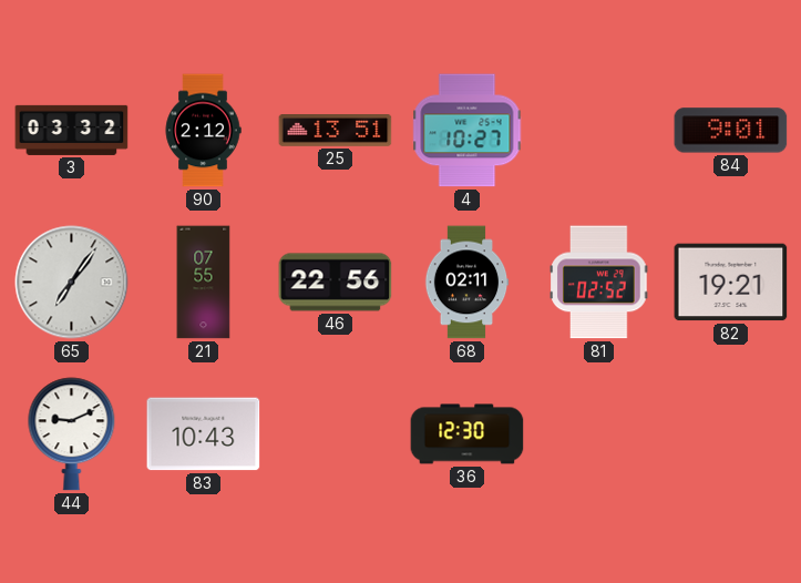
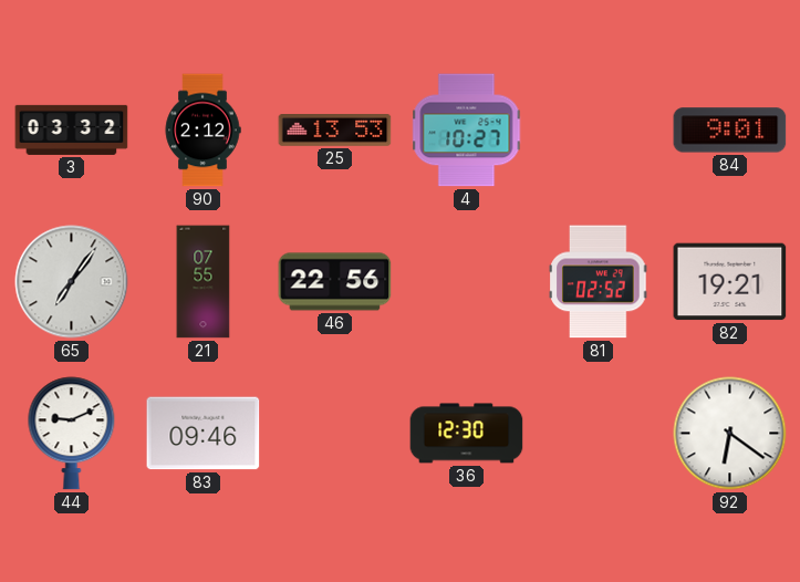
25: 13:51 -> 13:53 (335, 131)
68: 02:11 -> none (466, 283)
83: 10:43 -> 09:46 (204, 434)
92: none -> 6:21 (730, 434)
